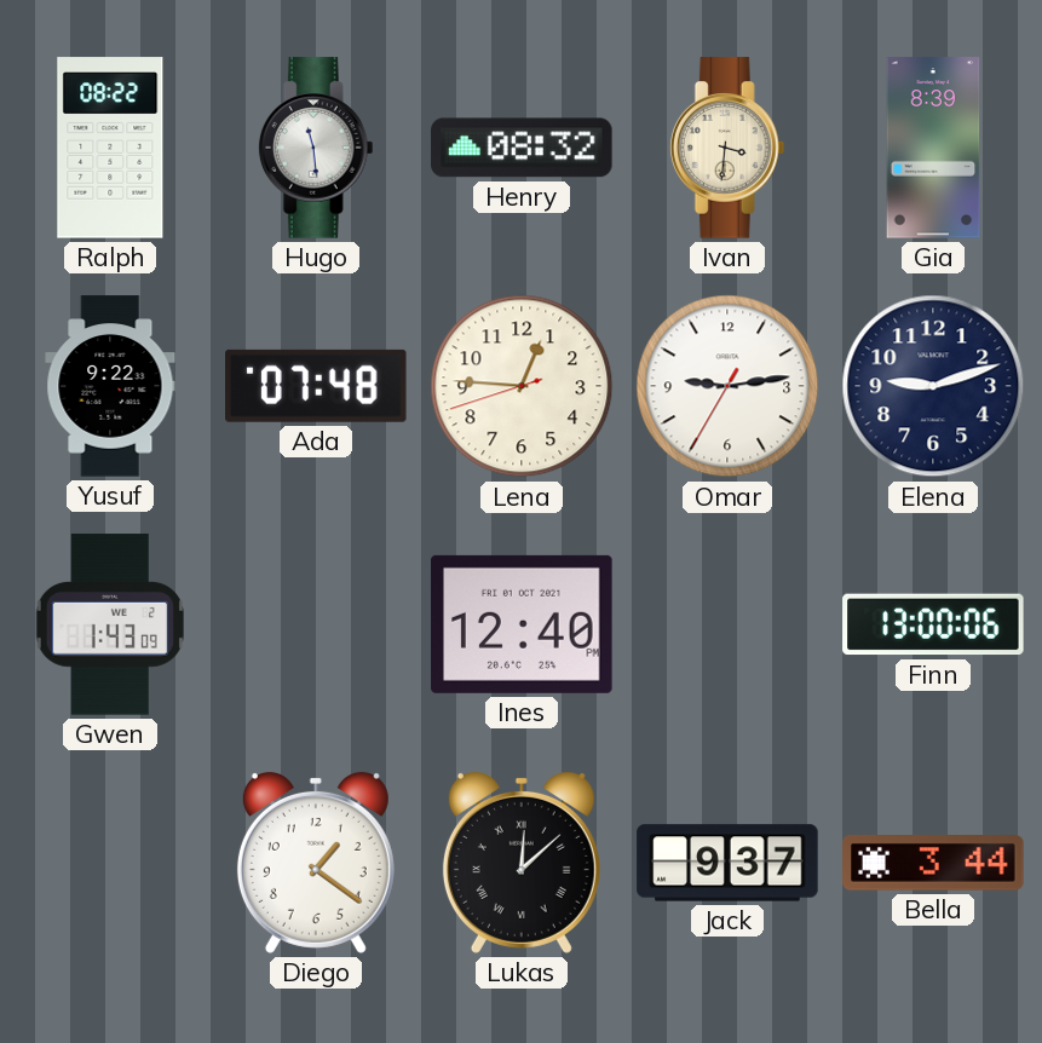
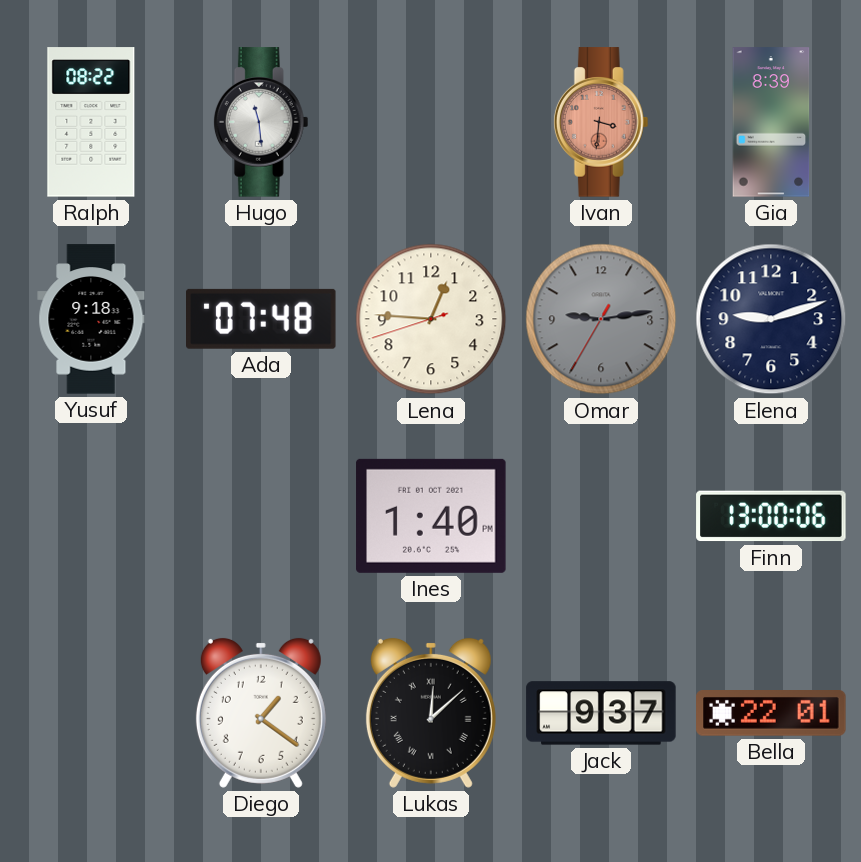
Henry: 08:32 -> none (522, 148)
Ivan dial: cream -> salmon (601, 122)
Yusuf: 9:22 -> 9:18 (91, 319)
Omar dial: white -> grey (601, 319)
Gwen: 1:43 -> none (110, 624)
Ines: 12:40 -> 1:40 (431, 516)
Bella: 3:44 -> 22:01 (771, 714)
